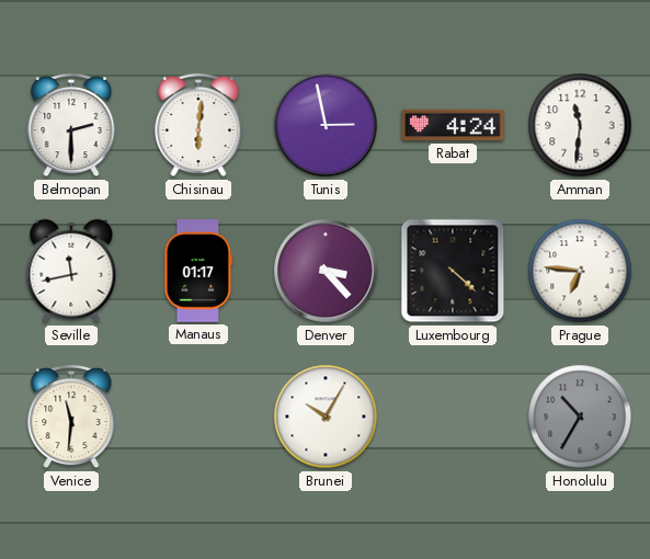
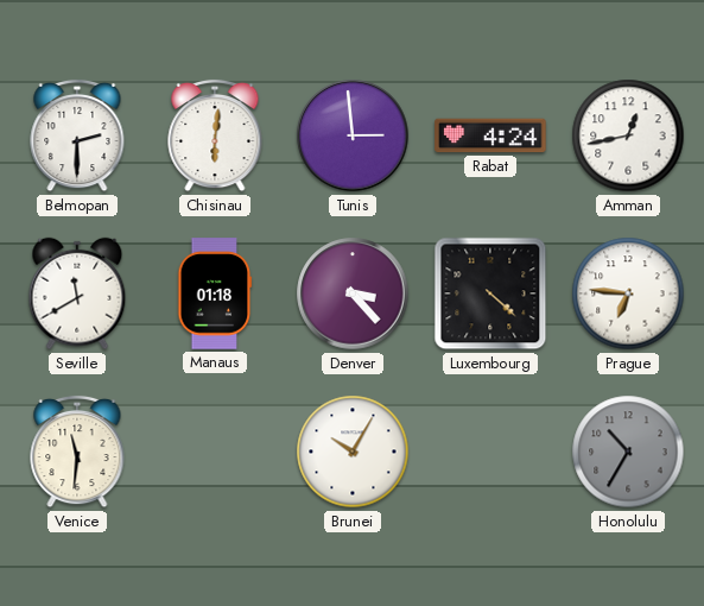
Tunis: 2:58 -> 2:59 (353, 135)
Amman: 11:31 -> 12:43 (628, 135)
Seville: 11:43 -> 11:40 (77, 293)
Manaus: 01:17 -> 01:18 (215, 293)
